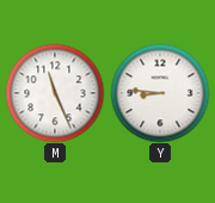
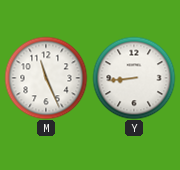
Y: 8:46 -> 8:44 (134, 78)
